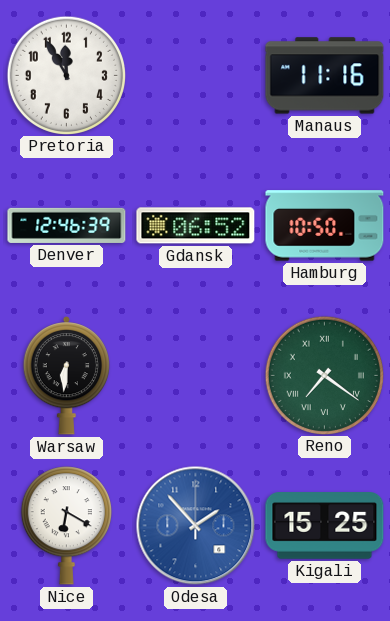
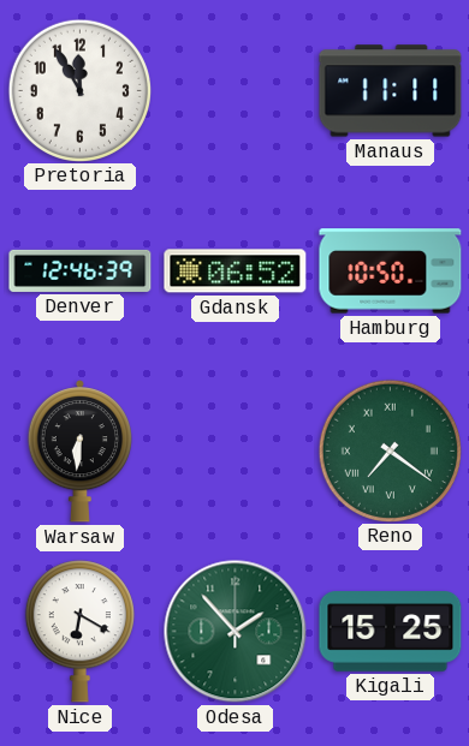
Manaus: 11:16 -> 11:11 (391, 91)
Odesa dial: blue -> green (236, 632)
